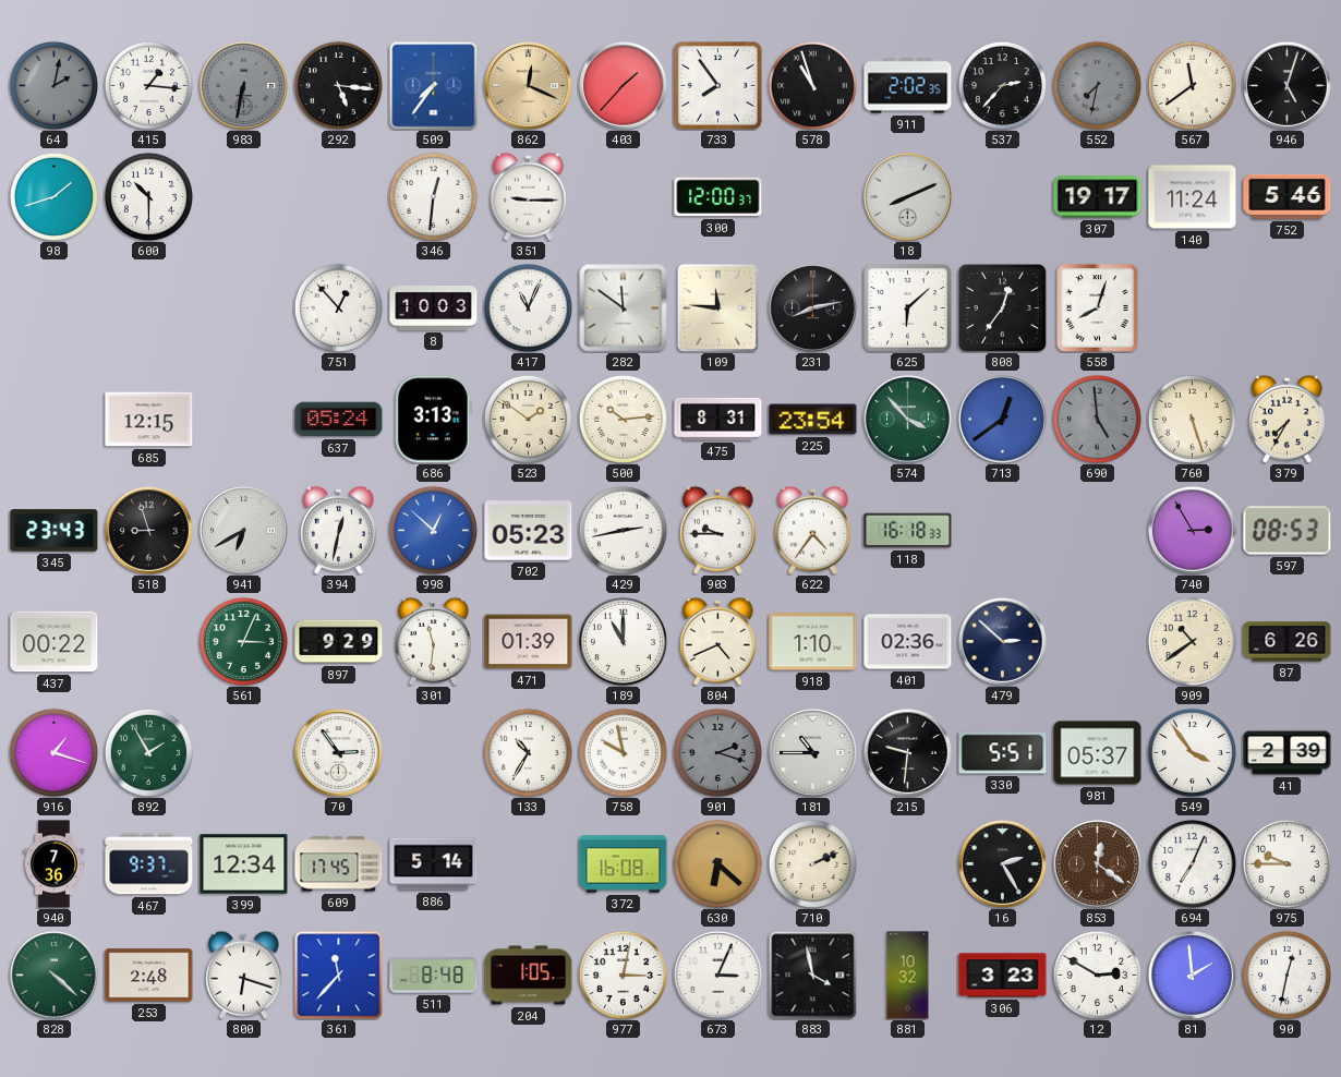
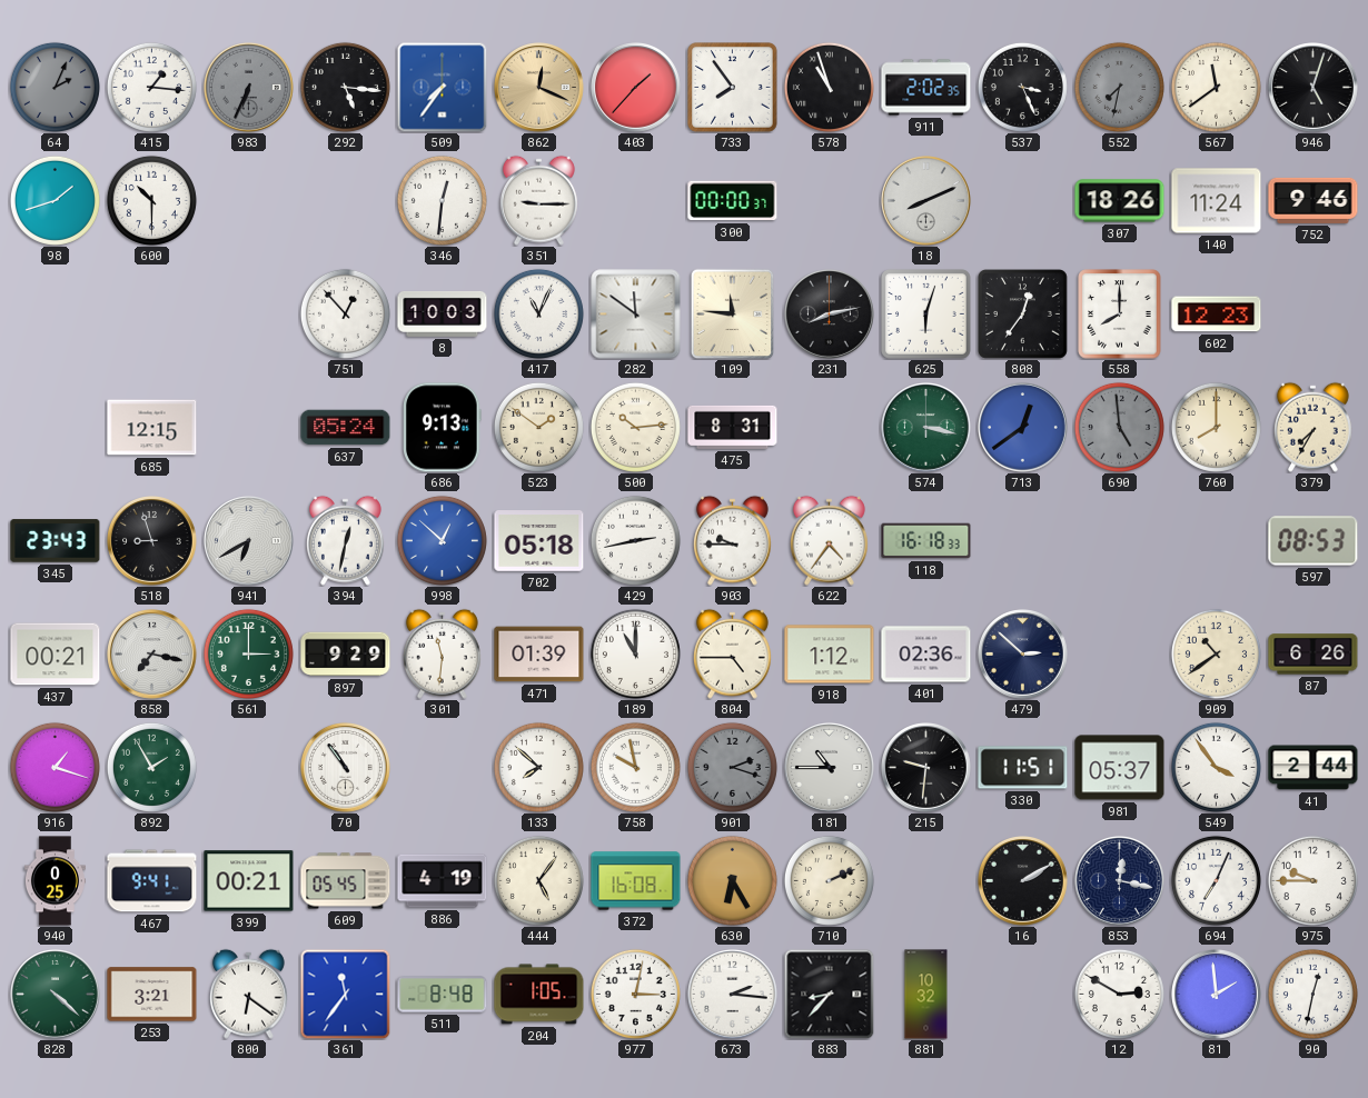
64: 2:02 -> 2:04 (54, 87)
983: 6:32 -> 6:34 (249, 88)
537: 2:37 -> 3:26 (1022, 87)
300: 12:00 -> 00:00 (733, 201)
307: 19:17 -> 18:26 (1120, 201)
752: 5:46 -> 9:46 (1314, 200)
625: 6:08 -> 6:03 (926, 315)
558: 8:03 -> 8:00 (1120, 315)
602: none -> 12:23 (1217, 315)
686: 3:13 -> 9:13 (443, 428)
225: 23:54 -> none (813, 420)
574: 3:53 -> 3:17 (926, 428)
760: 5:27 -> 8:00 (1216, 427)
702: 05:23 -> 05:18 (539, 541)
740: 2:55 -> none (1193, 531)
437: 00:22 -> 00:21 (56, 655)
858: none -> 7:17 (152, 655)
561: 3:04 -> 3:00 (248, 653)
804: 4:41 -> 4:45 (732, 653)
918: 1:10 -> 1:12 (830, 655)
70: 2:54 -> 10:54 (346, 768)
133: 10:35 -> 7:52 (538, 767)
330: 5:51 -> 11:51 (1023, 768)
41: 2:39 -> 2:44 (1314, 768)
940: 7:36 -> 0:25 (54, 881)
467: 9:37 -> 9:41 (152, 881)
399: 12:34 -> 00:21 (249, 881)
609: 17:45 -> 05:45 (346, 881)
886: 5:14 -> 4:19 (443, 881)
444: none -> 5:06 (538, 880)
630: 6:22 -> 6:25 (732, 880)
16: 2:25 -> 2:10 (1023, 881)
853: 12:21 -> 12:17 (1120, 881)
853 dial: brown -> navy (1120, 881)
253: 2:48 -> 3:21 (152, 995)
800: 6:18 -> 6:21 (248, 994)
361: 11:37 -> 11:36 (345, 994)
673: 3:04 -> 2:16 (733, 995)
883: 3:58 -> 8:37 (829, 994)
306: 3:23 -> none (1003, 976)
